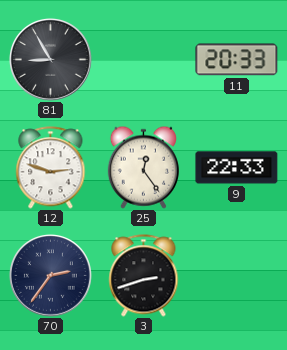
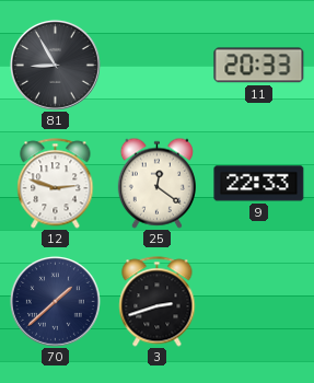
25: 12:24 -> 12:21 (156, 183)
70: 2:36 -> 1:38 (55, 301)
